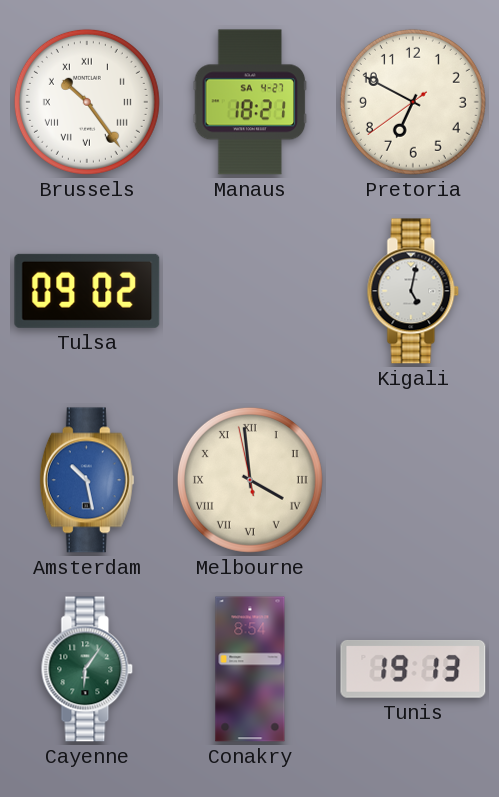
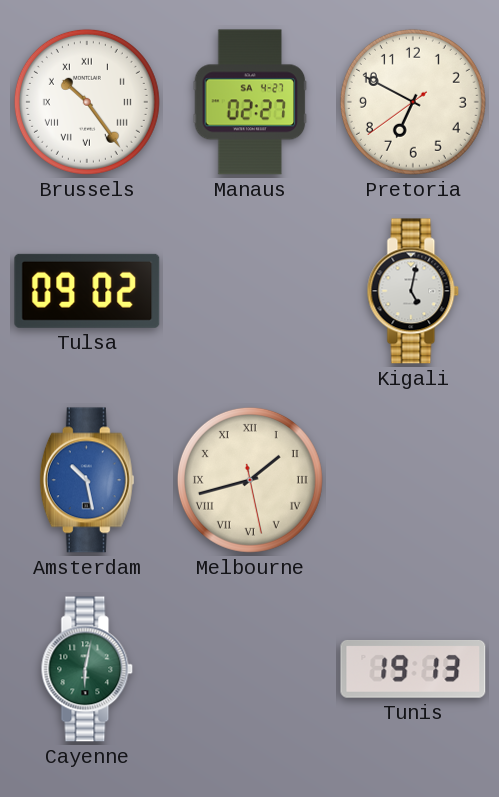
Manaus: 18:21 -> 02:27 (250, 102)
Melbourne: 3:58 -> 1:42 (250, 480)
Cayenne: 6:06 -> 6:02 (87, 669)
Conakry: 8:54 -> none (250, 669)
